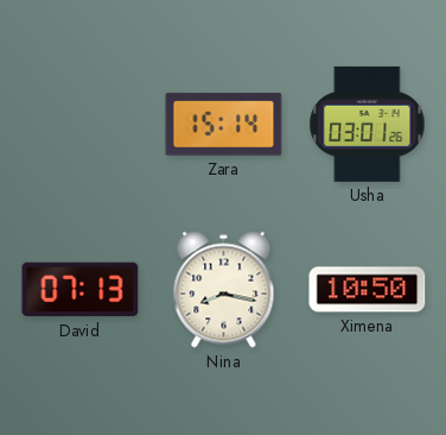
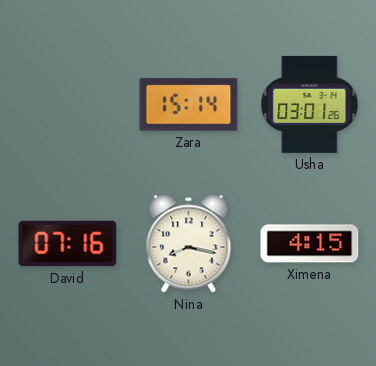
David: 07:13 -> 07:16 (68, 244)
Ximena: 10:50 -> 4:15 (310, 244)
